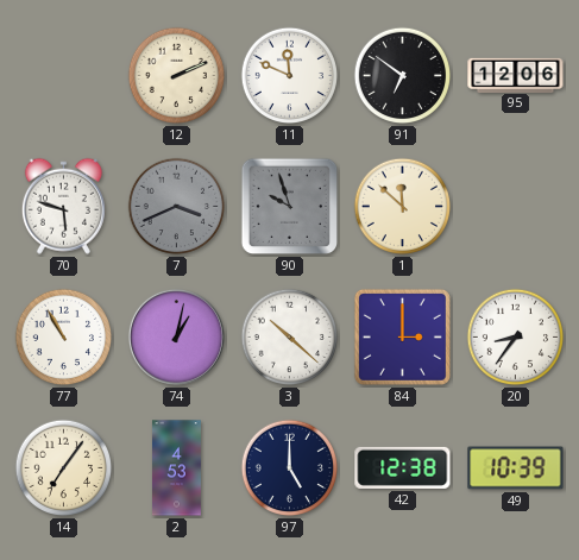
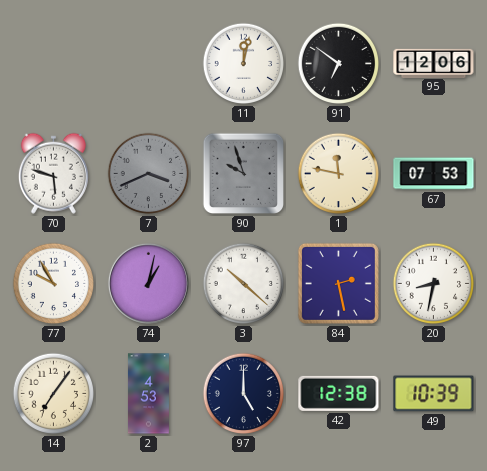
12: 2:11 -> none (177, 76)
11: 11:49 -> 12:02 (244, 64)
1: 11:52 -> 11:47 (339, 174)
67: none -> 07:53 (434, 174)
77: 10:55 -> 9:55 (54, 284)
84: 3:00 -> 2:28 (338, 283)
20: 8:36 -> 8:32 (434, 284)
